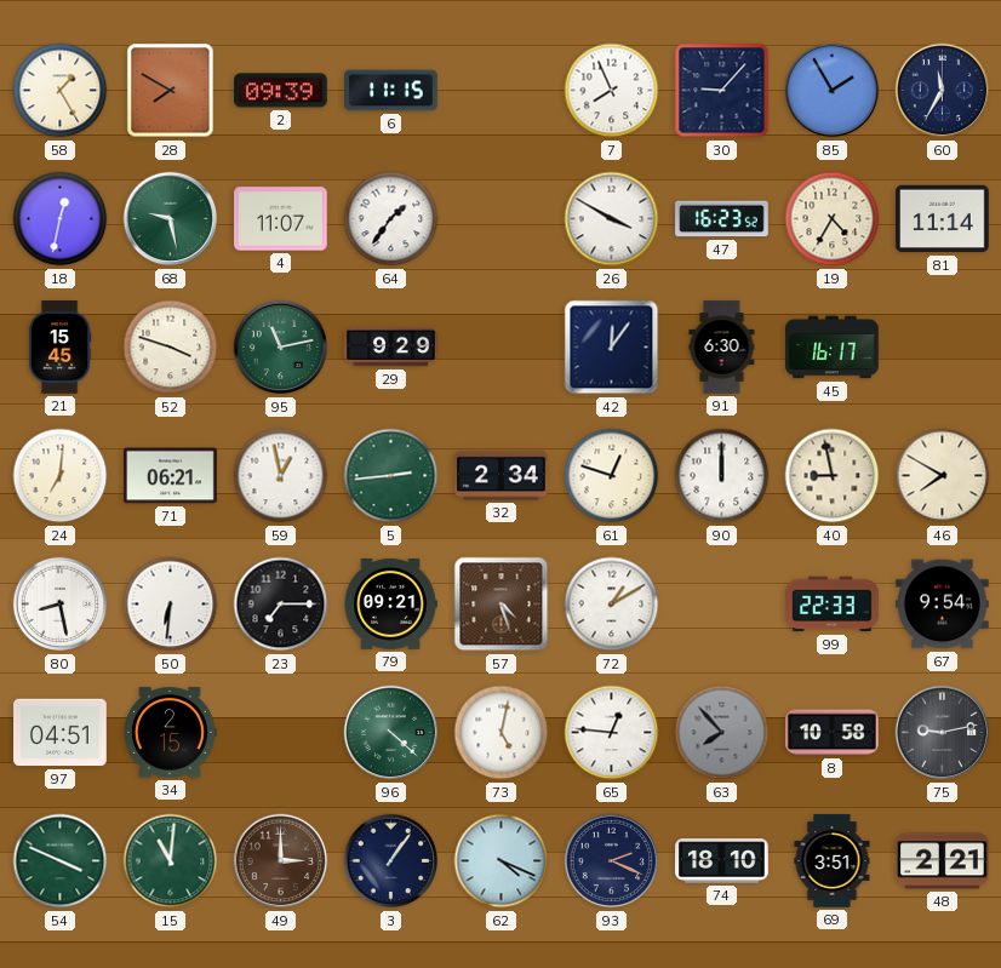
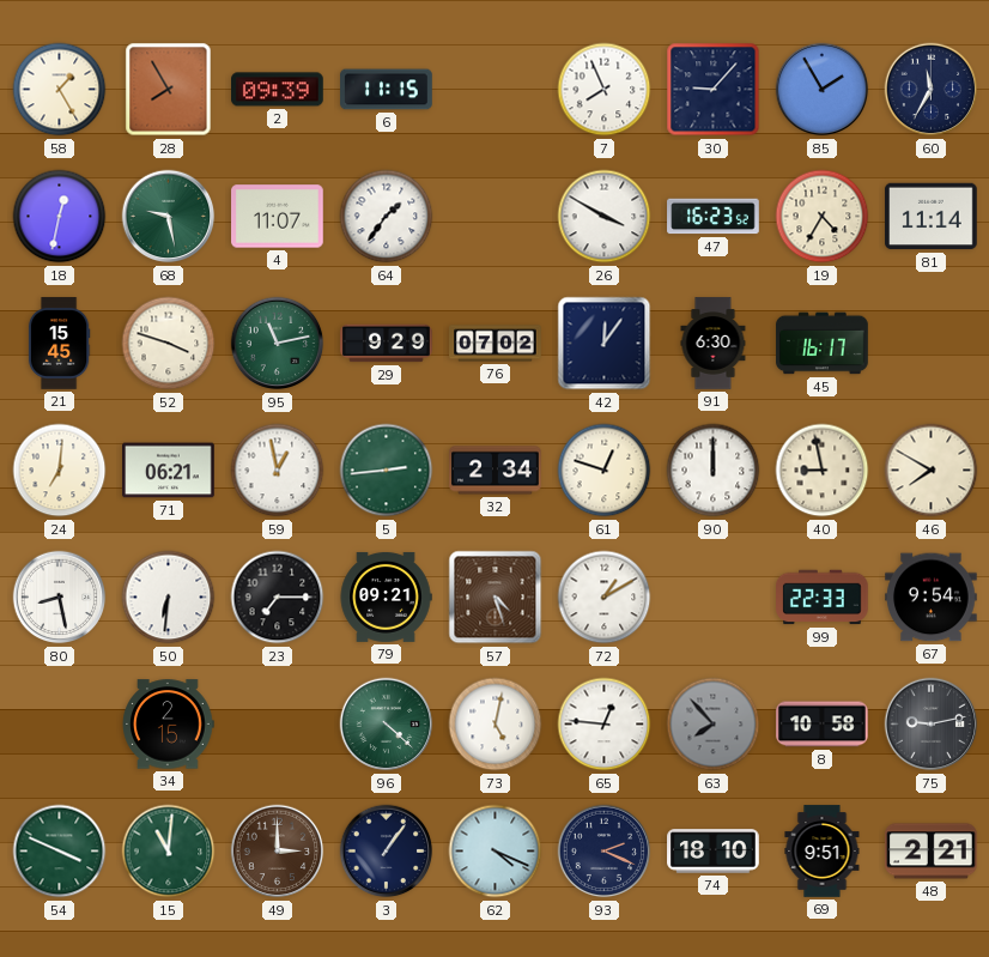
28: 7:50 -> 7:55 (169, 90)
76: none -> 07:02 (496, 344)
97: 04:51 -> none (61, 733)
69: 3:51 -> 9:51 (823, 852)
